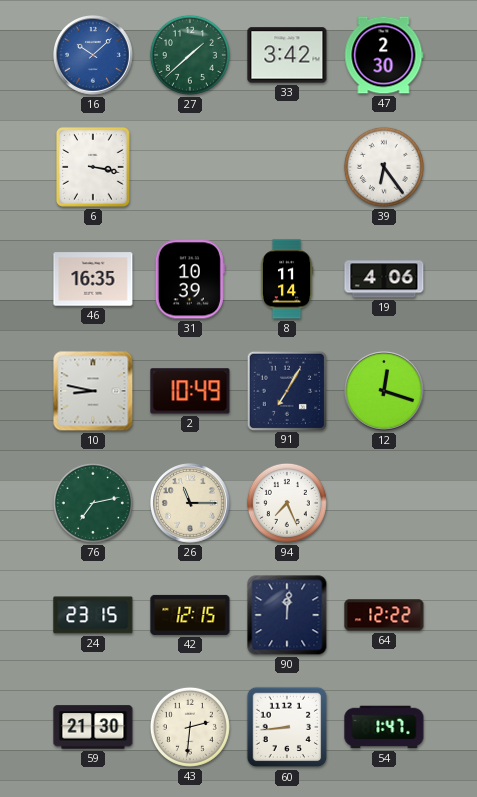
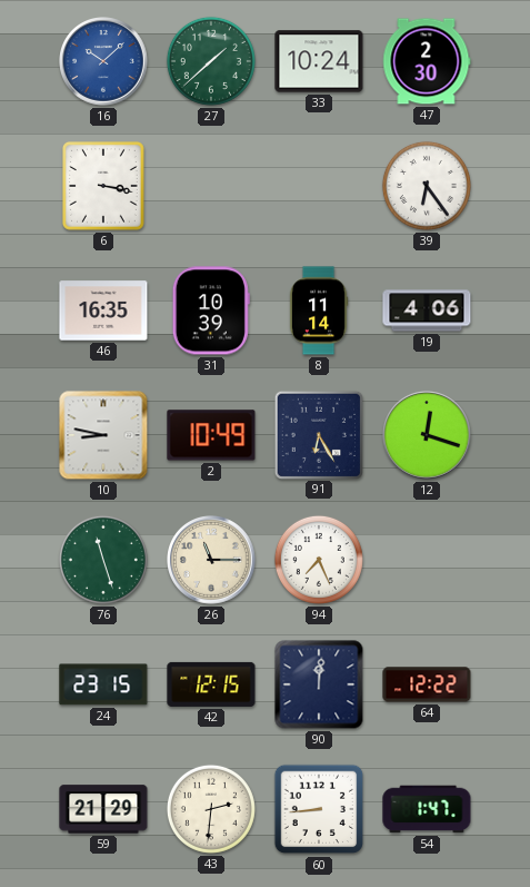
33: 3:42 -> 10:24 (319, 61)
91: 7:05 -> 6:25 (318, 434)
76: 7:13 -> 11:27 (103, 560)
59: 21:30 -> 21:29 (103, 809)
